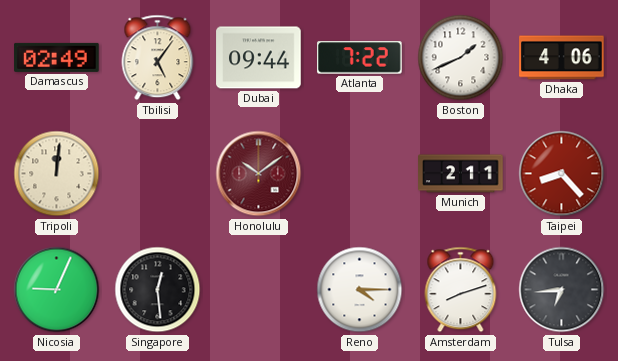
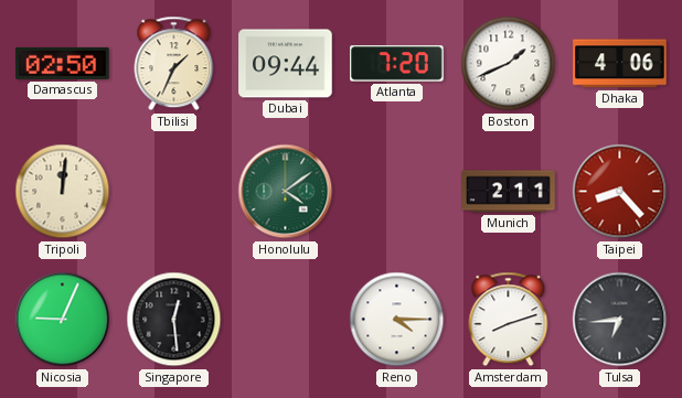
Damascus: 02:49 -> 02:50 (63, 63)
Tbilisi: 5:06 -> 1:34 (174, 64)
Atlanta: 7:22 -> 7:20 (397, 64)
Honolulu: 10:09 -> 4:09 (286, 192)
Honolulu dial: burgundy -> green (286, 192)
